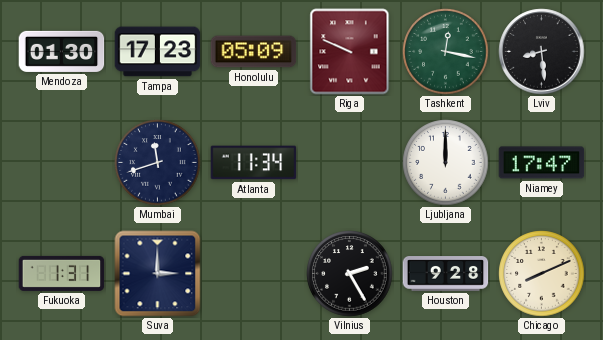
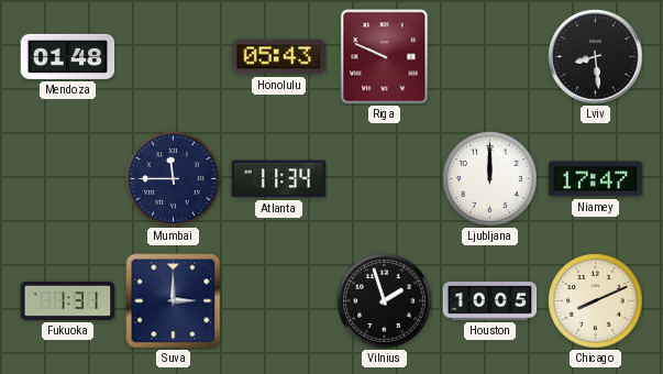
Mendoza: 01:30 -> 01:48 (68, 56)
Tampa: 17:23 -> none (158, 52)
Honolulu: 05:09 -> 05:43 (279, 57)
Tashkent: 12:17 -> none (446, 52)
Mumbai: 11:42 -> 11:45 (174, 179)
Vilnius: 2:25 -> 1:57 (385, 301)
Houston: 9:28 -> 10:05 (490, 301)
